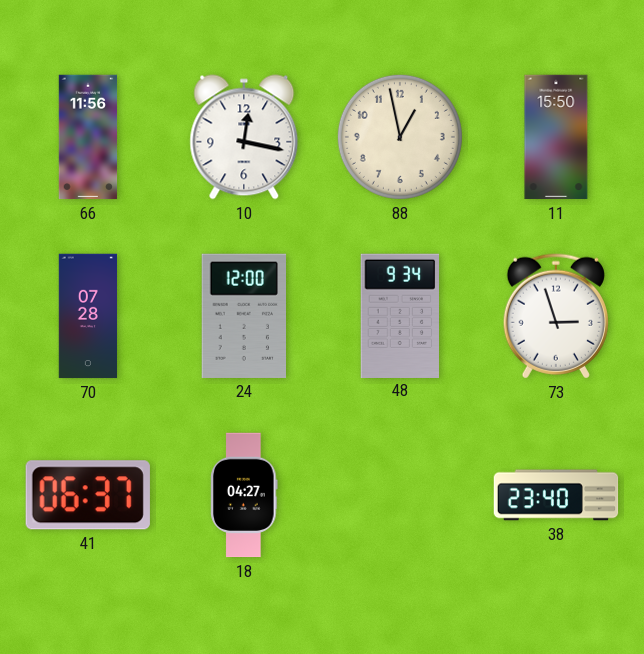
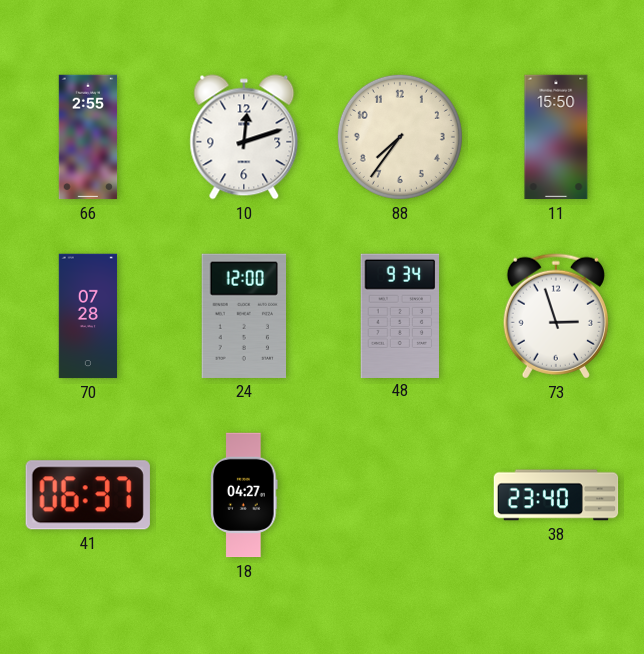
66: 11:56 -> 2:55 (88, 137)
10: 12:17 -> 12:12 (244, 137)
88: 12:58 -> 7:36 (400, 137)
